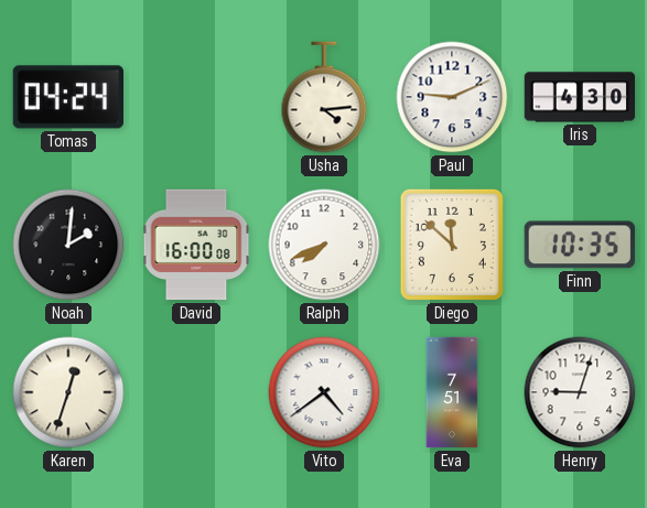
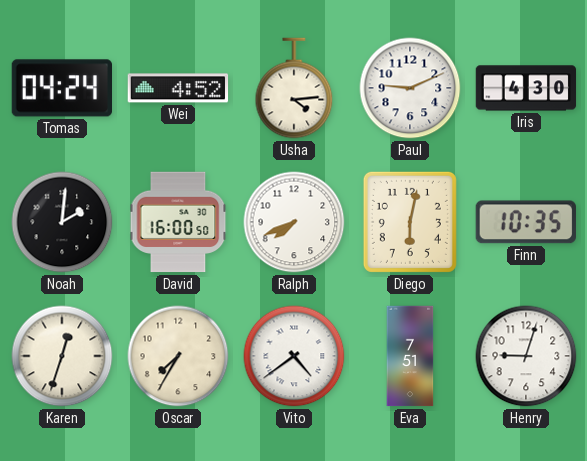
Wei: none -> 4:52 (178, 88)
David: 16:00:08 -> 16:00:50 (178, 222)
Diego: 11:52 -> 6:02 (410, 222)
Oscar: none -> 7:35 (178, 356)
